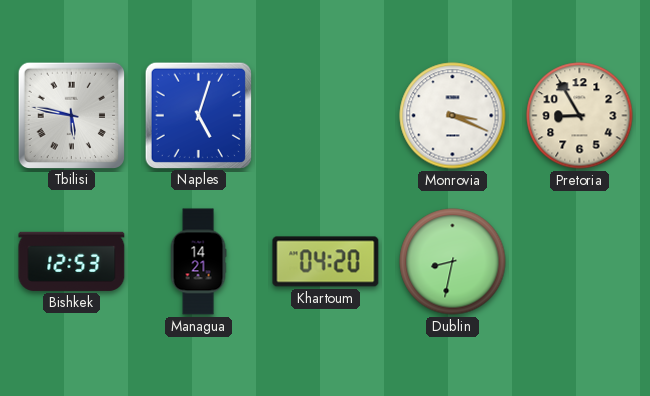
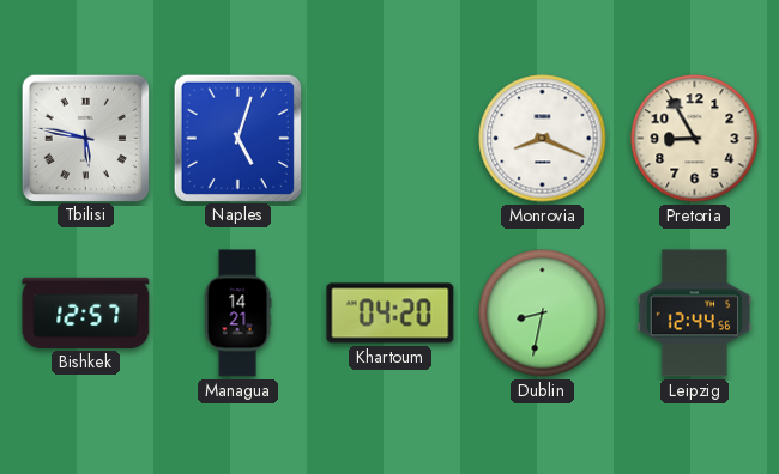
Monrovia: 3:19 -> 8:19 (543, 139)
Bishkek: 12:53 -> 12:57 (86, 312)
Leipzig: none -> 12:44 (695, 314)
